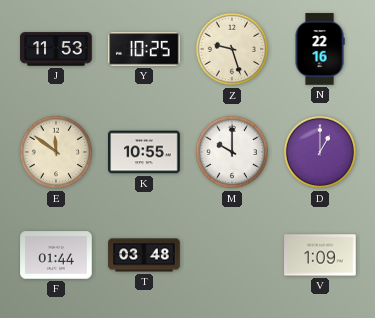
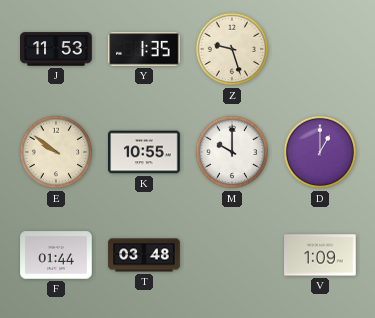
Y: 10:25 -> 1:35 (144, 49)
N: 22:16 -> none (320, 49)
E: 11:51 -> 9:51 (56, 152)
